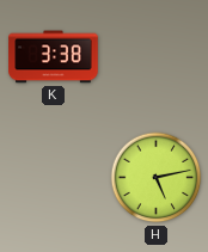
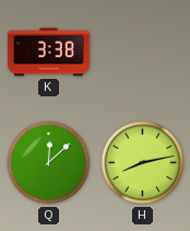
Q: none -> 12:08 (49, 163)
H: 5:13 -> 8:13 (143, 163)
